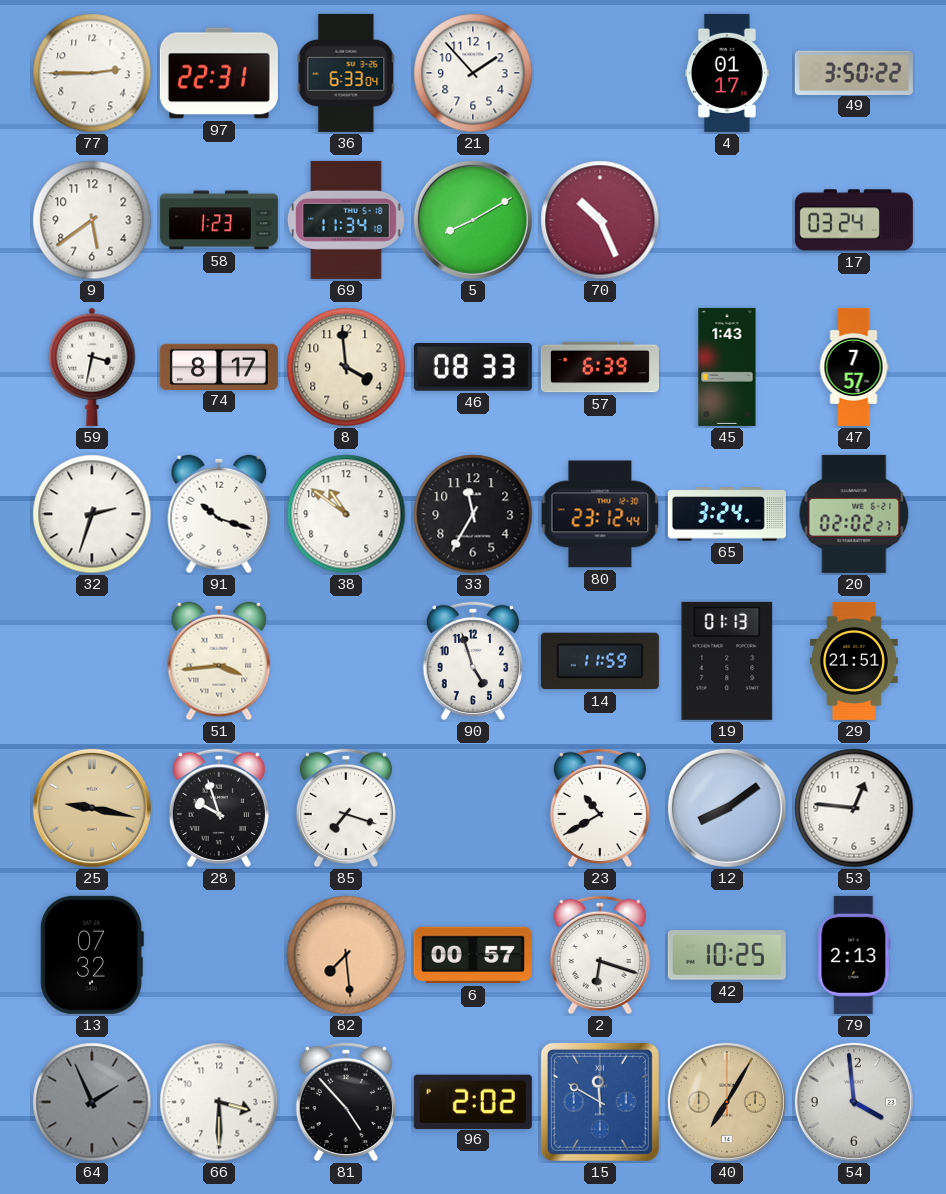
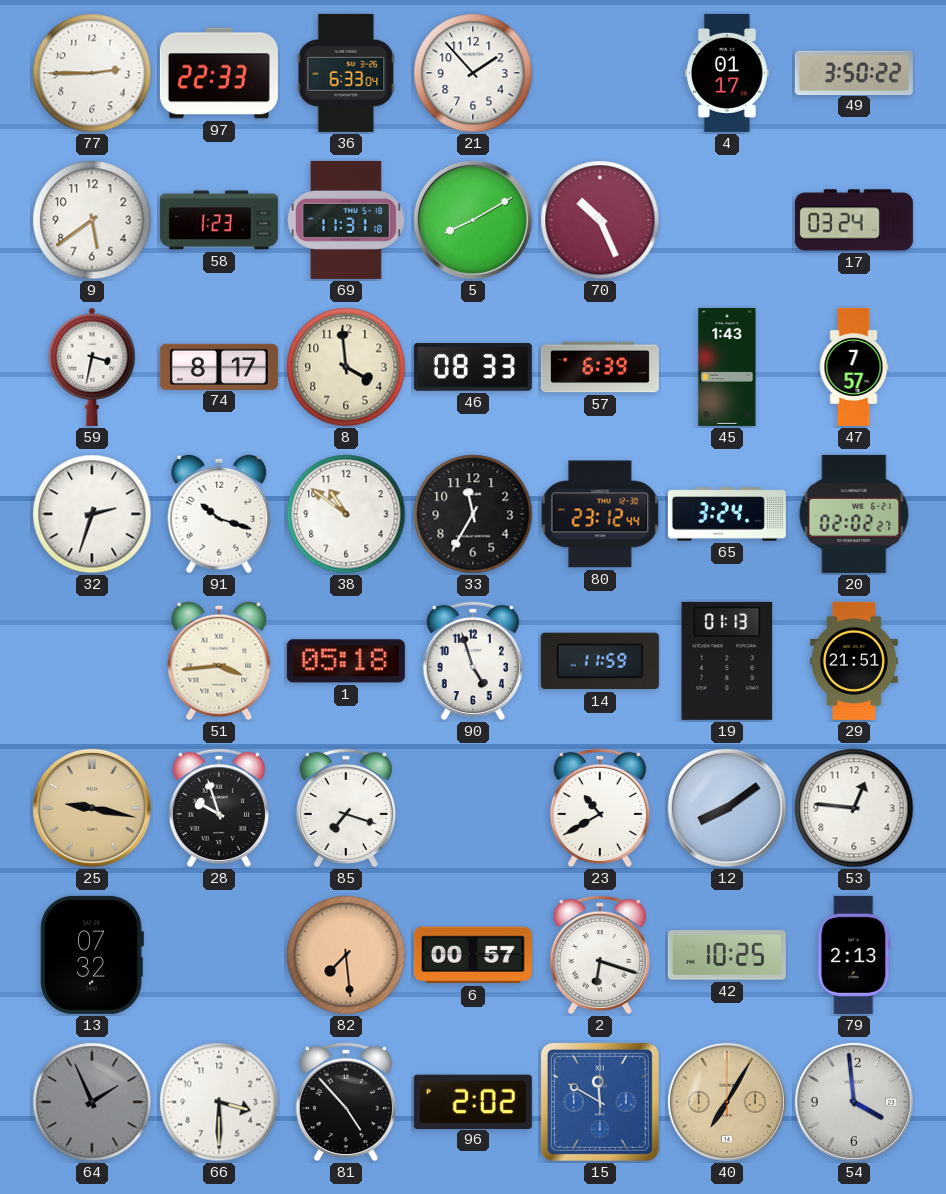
97: 22:31 -> 22:33 (219, 73)
69: 11:34 -> 11:31 (347, 220)
1: none -> 05:18 (346, 661)
